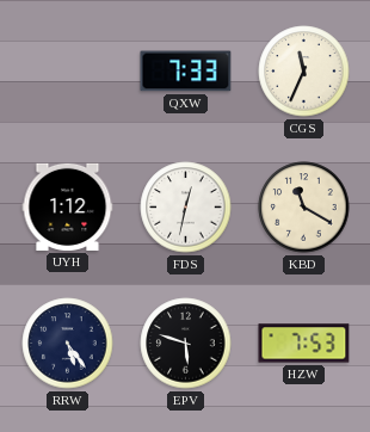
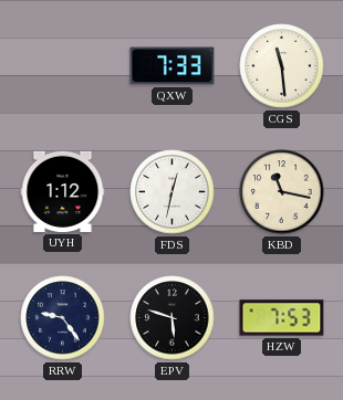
CGS: 11:34 -> 11:29 (282, 66)
KBD: 11:20 -> 11:17 (282, 192)
RRW: 5:24 -> 9:24 (63, 318)
